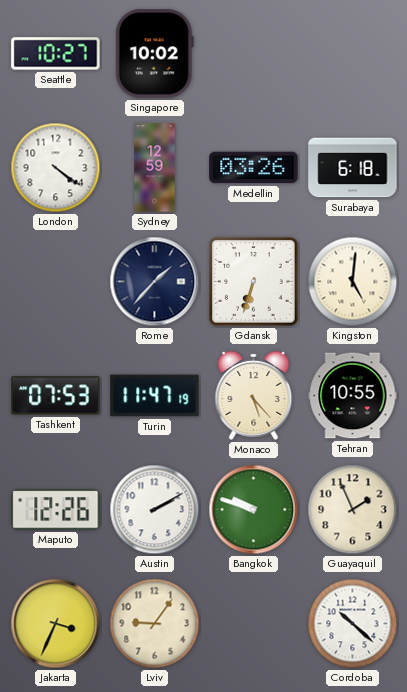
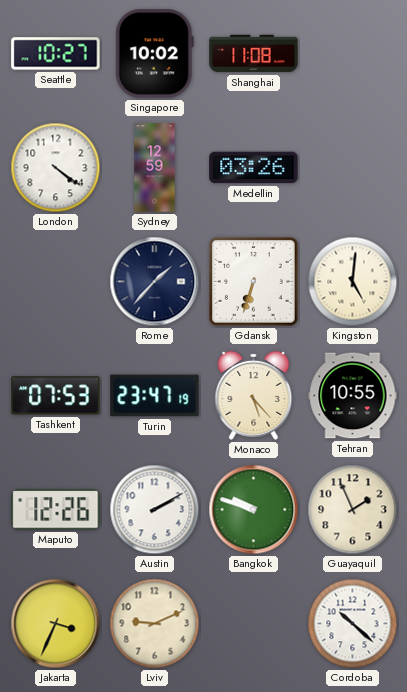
Shanghai: none -> 11:08 (254, 54)
Surabaya: 6:18 -> none (353, 168)
Turin: 11:47 -> 23:47 (155, 396)
Lviv: 9:06 -> 9:11 (155, 624)
